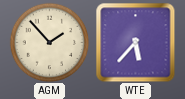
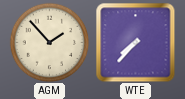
WTE: 5:37 -> 7:37 (135, 42)
